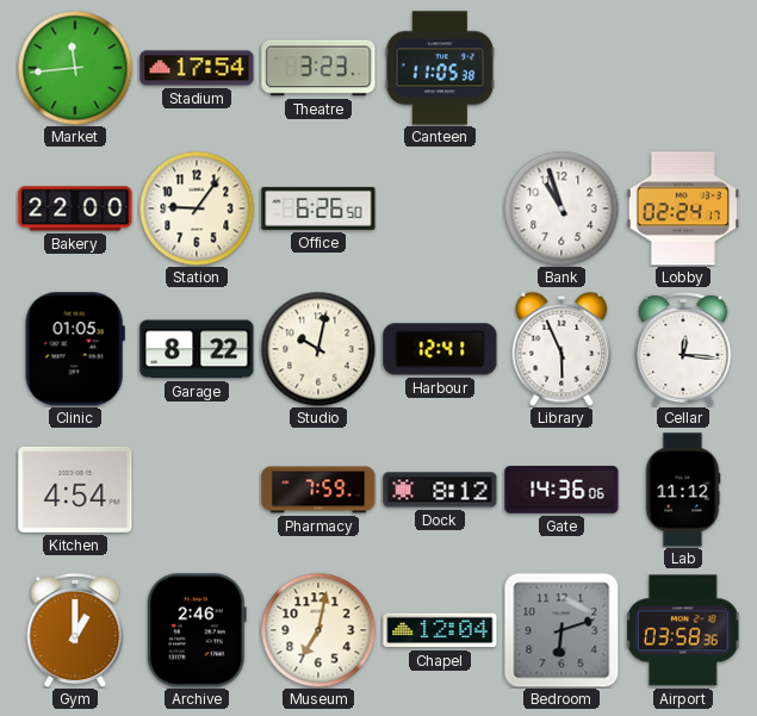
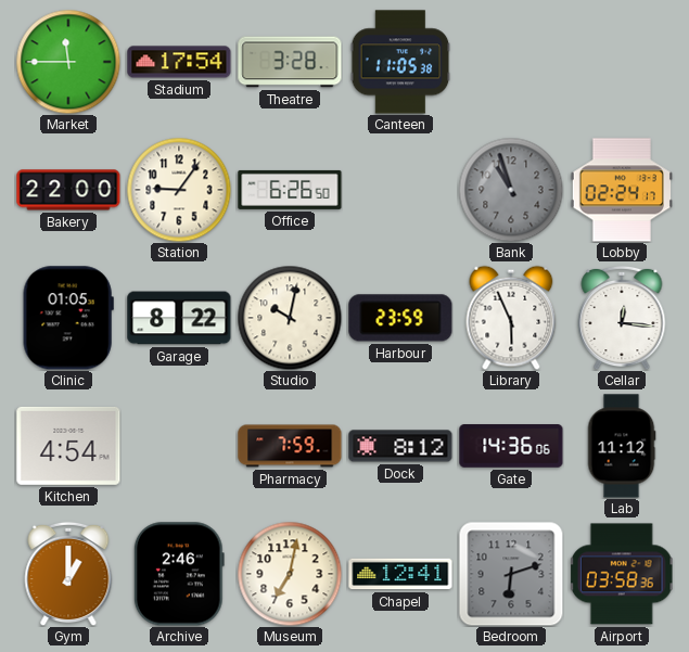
Market: 11:44 -> 11:45 (68, 62)
Theatre: 3:23 -> 3:28 (290, 62)
Bank dial: white -> grey (511, 190)
Harbour: 12:41 -> 23:59 (400, 318)
Chapel: 12:04 -> 12:41 (400, 574)
